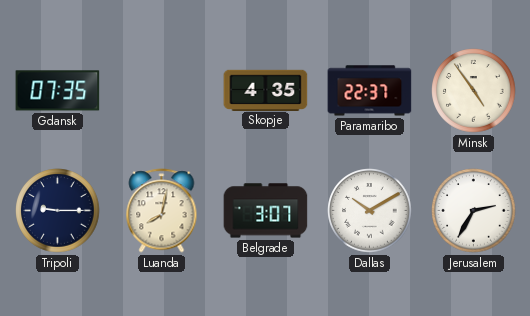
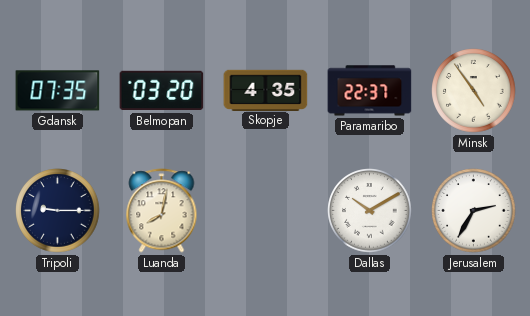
Belmopan: none -> 03:20 (162, 91)
Belgrade: 3:07 -> none (266, 211)
